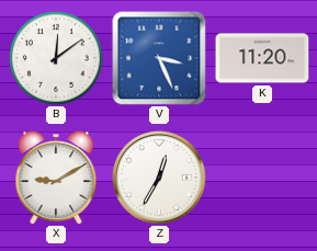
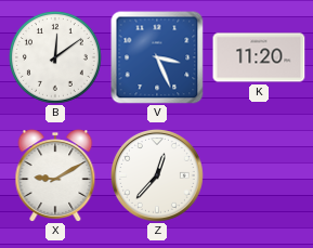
Z: 12:35 -> 12:37 (157, 175)
